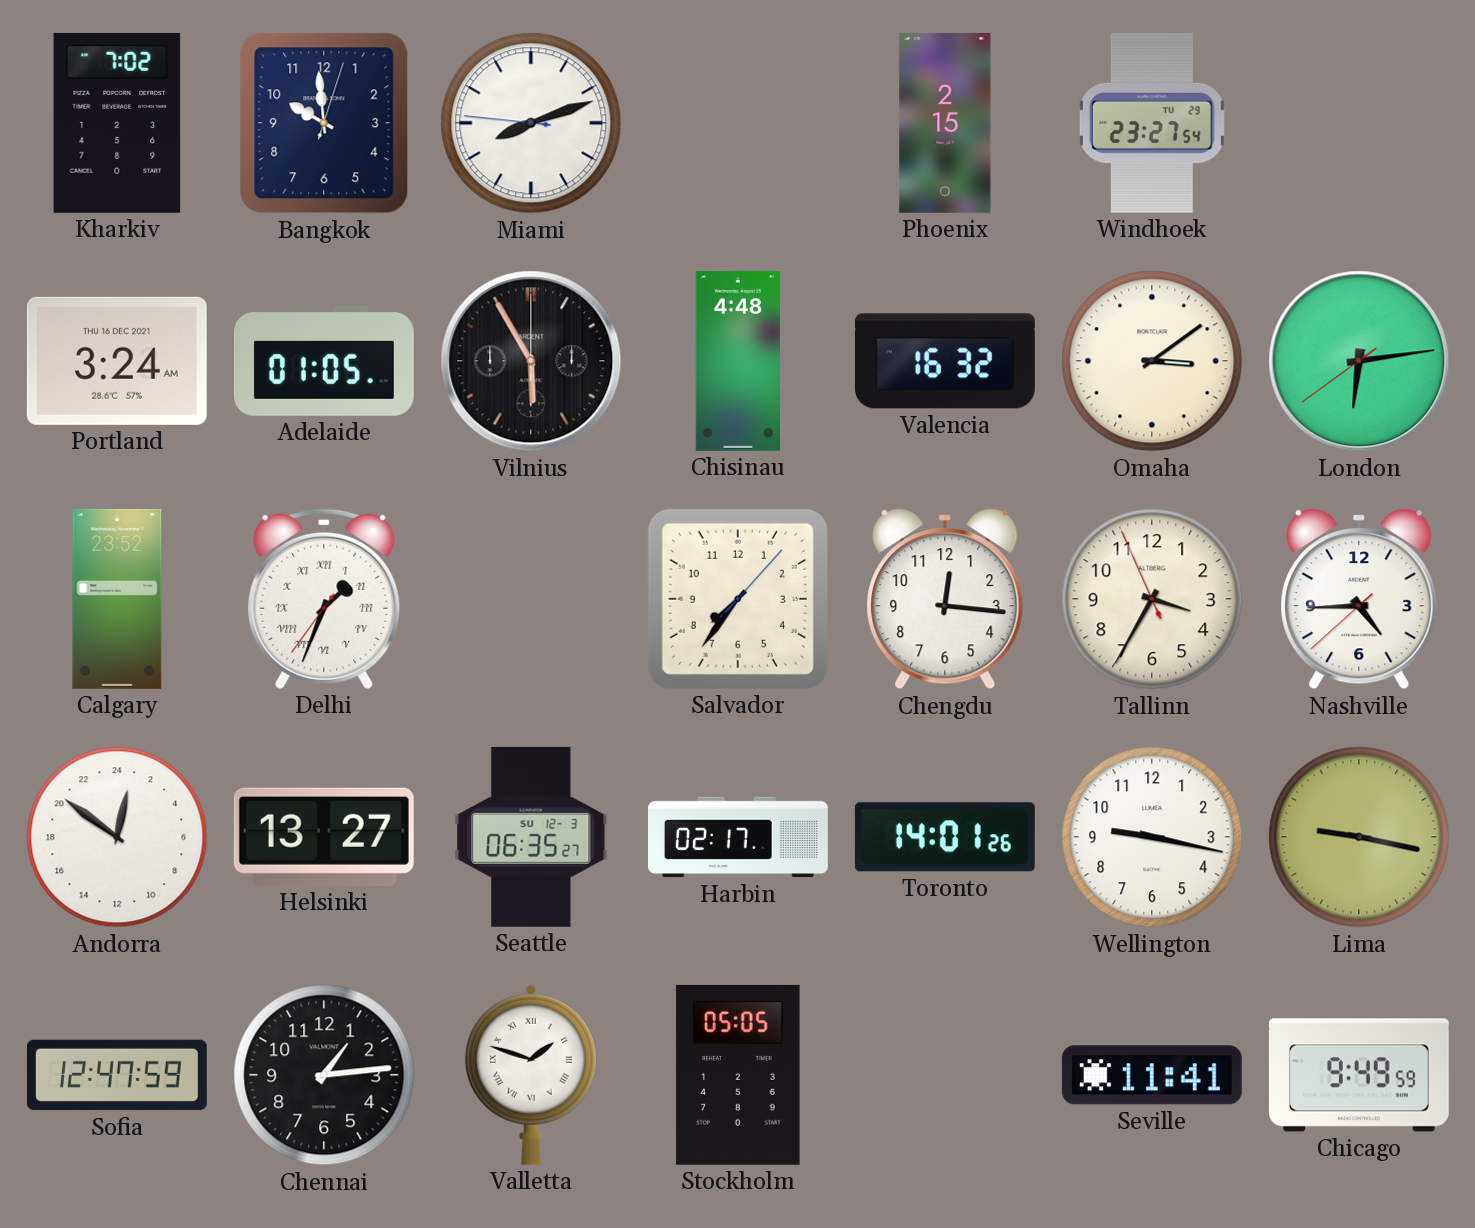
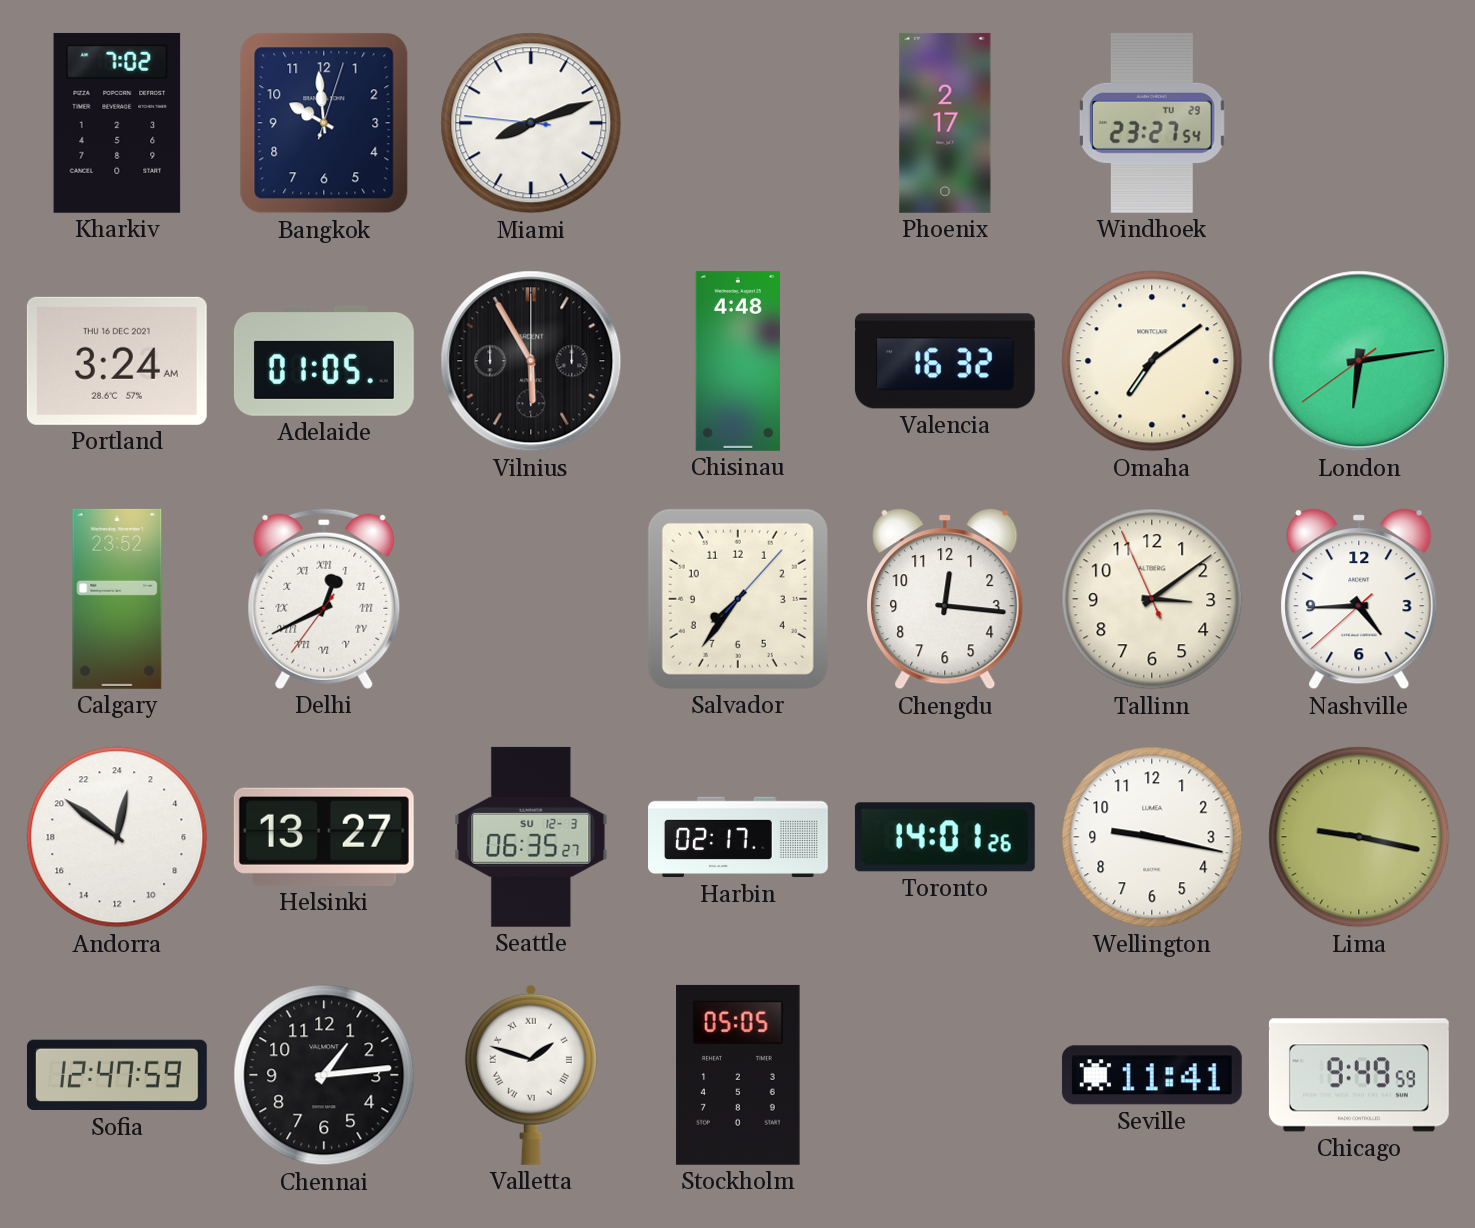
Phoenix: 2:15 -> 2:17 (945, 123)
Omaha: 3:09 -> 7:09 (1152, 361)
Delhi: 1:33 -> 12:40 (324, 599)
Tallinn: 3:34 -> 3:08 (1152, 599)
